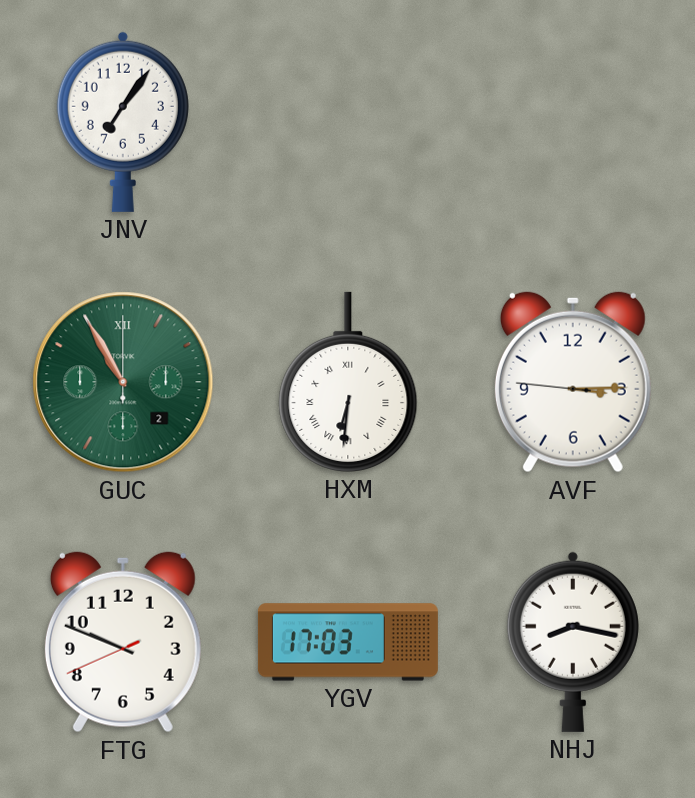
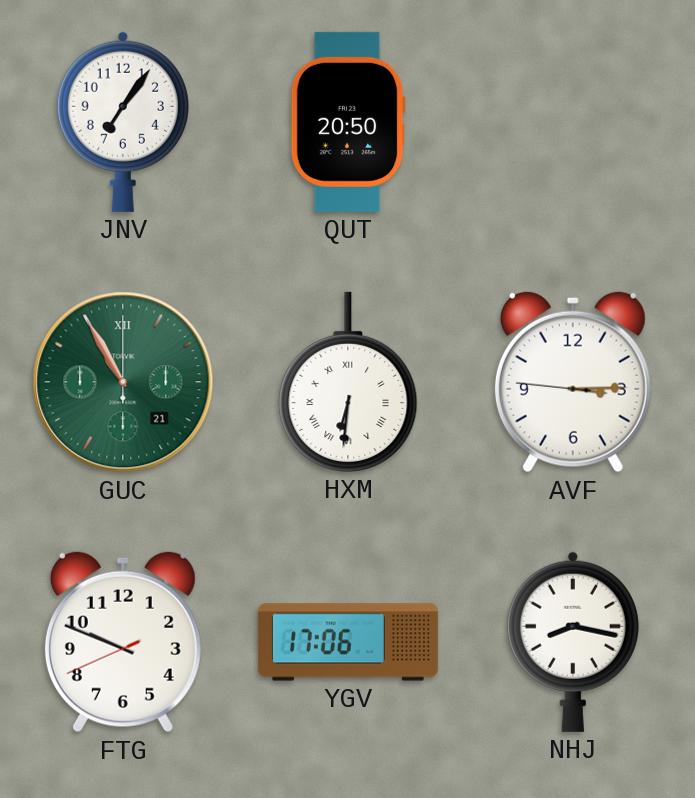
QUT: none -> 20:50 (348, 122)
GUC date: 2 -> 21 (123, 382)
YGV: 17:03 -> 17:06 (348, 642)
